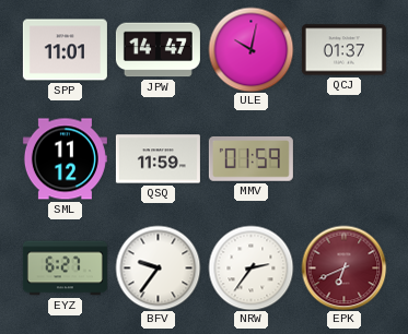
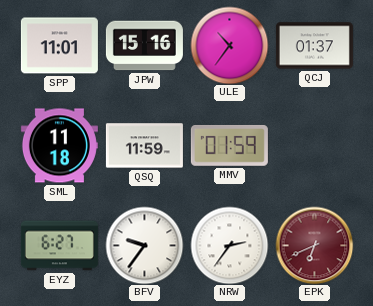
JPW: 14:47 -> 15:16 (144, 46)
ULE: 10:02 -> 10:36 (229, 45)
SML: 11:12 -> 11:18 (59, 146)
